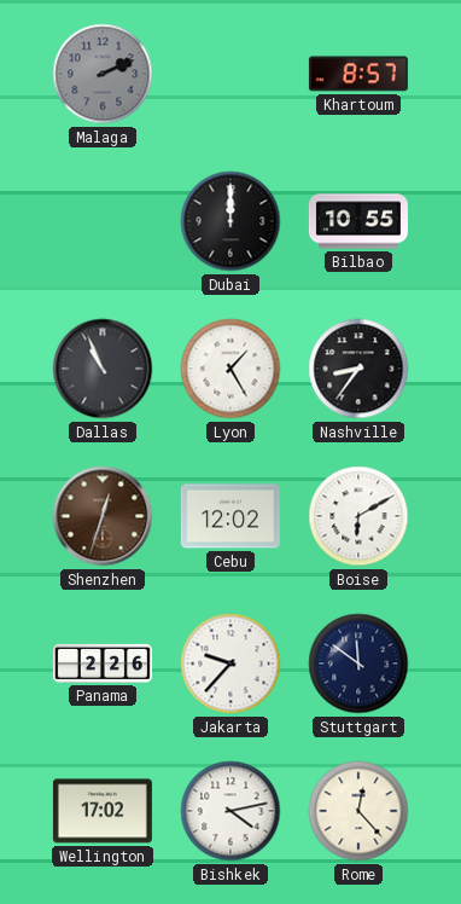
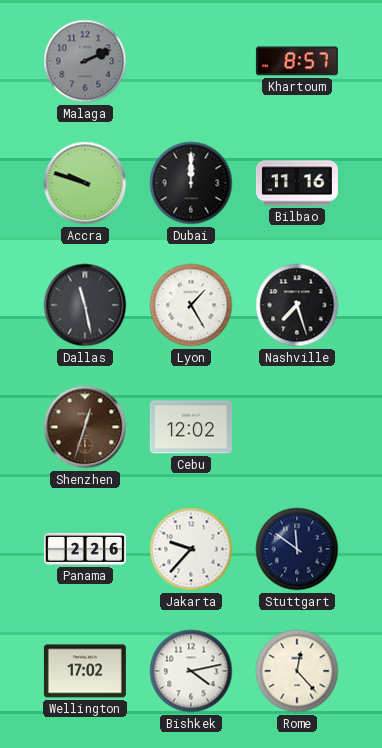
Accra: none -> 9:48 (85, 183)
Bilbao: 10:55 -> 11:16 (297, 183)
Dallas: 10:56 -> 11:28 (85, 305)
Nashville: 8:36 -> 7:27 (297, 305)
Boise: 6:10 -> none (358, 516)
